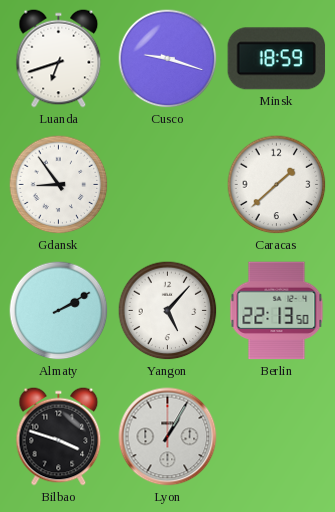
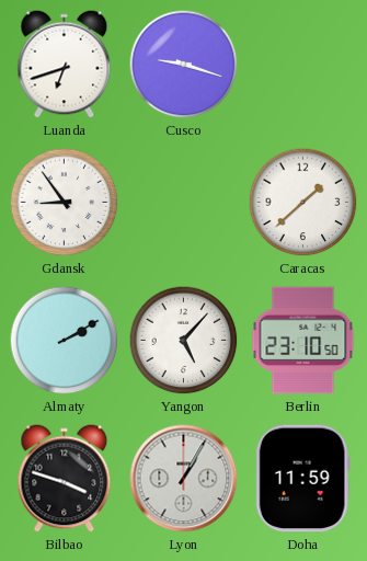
Minsk: 18:59 -> none (277, 59)
Berlin: 22:13 -> 23:10 (303, 341)
Doha: none -> 11:59 (302, 479)
